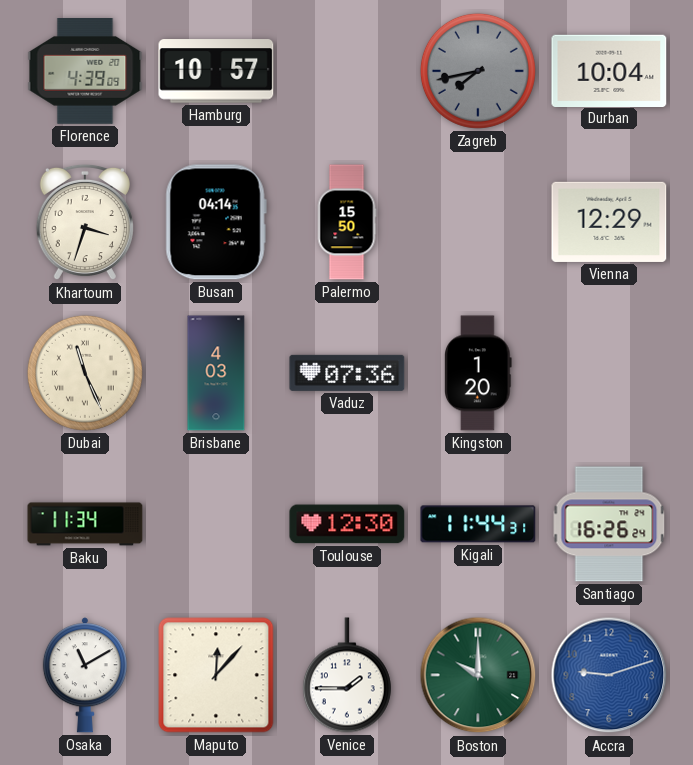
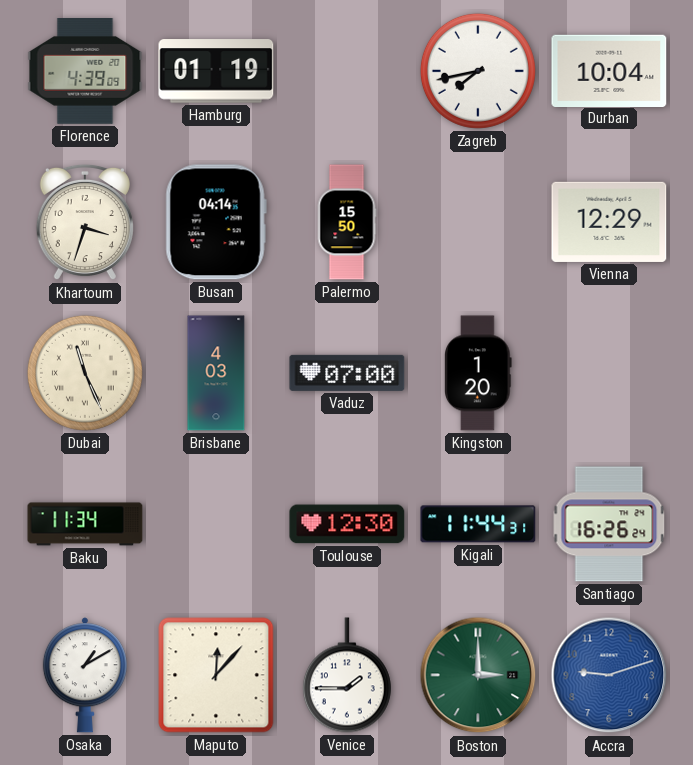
Hamburg: 10:57 -> 01:19 (216, 71)
Zagreb dial: grey -> white (478, 71)
Vaduz: 07:36 -> 07:00 (347, 373)
Osaka: 11:10 -> 1:10 (85, 675)
Boston: 10:00 -> 3:00 (478, 675)
